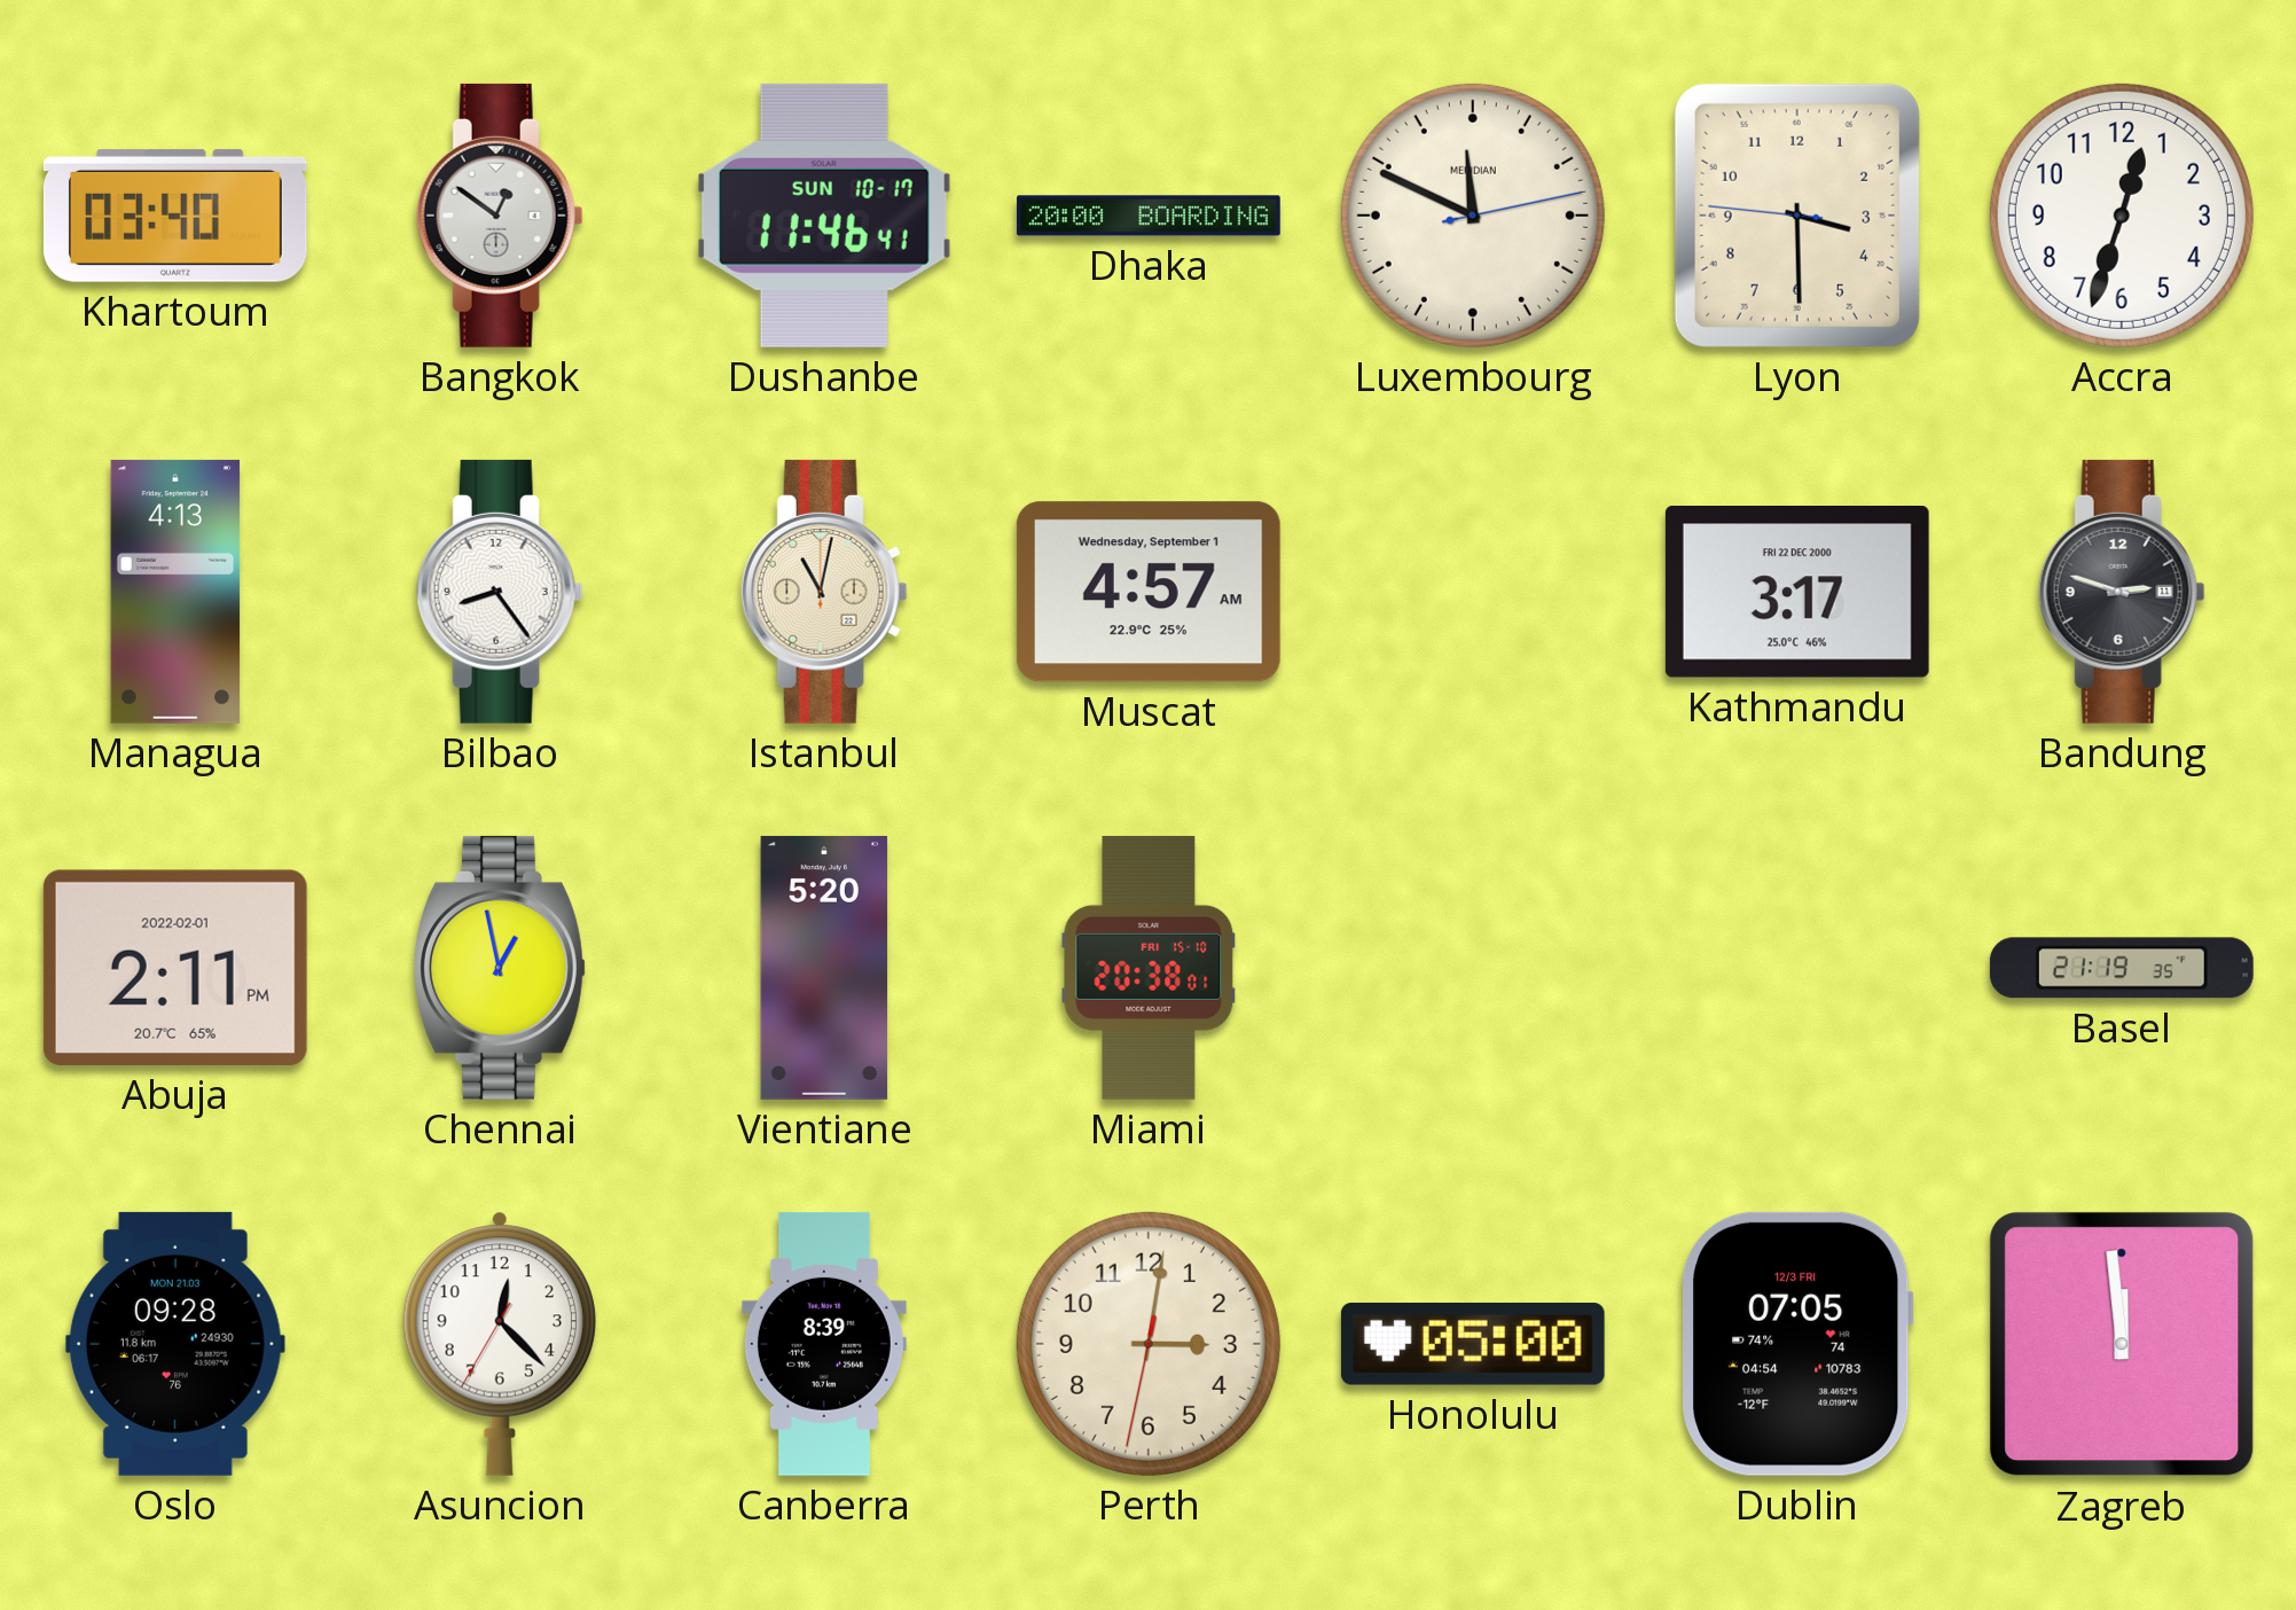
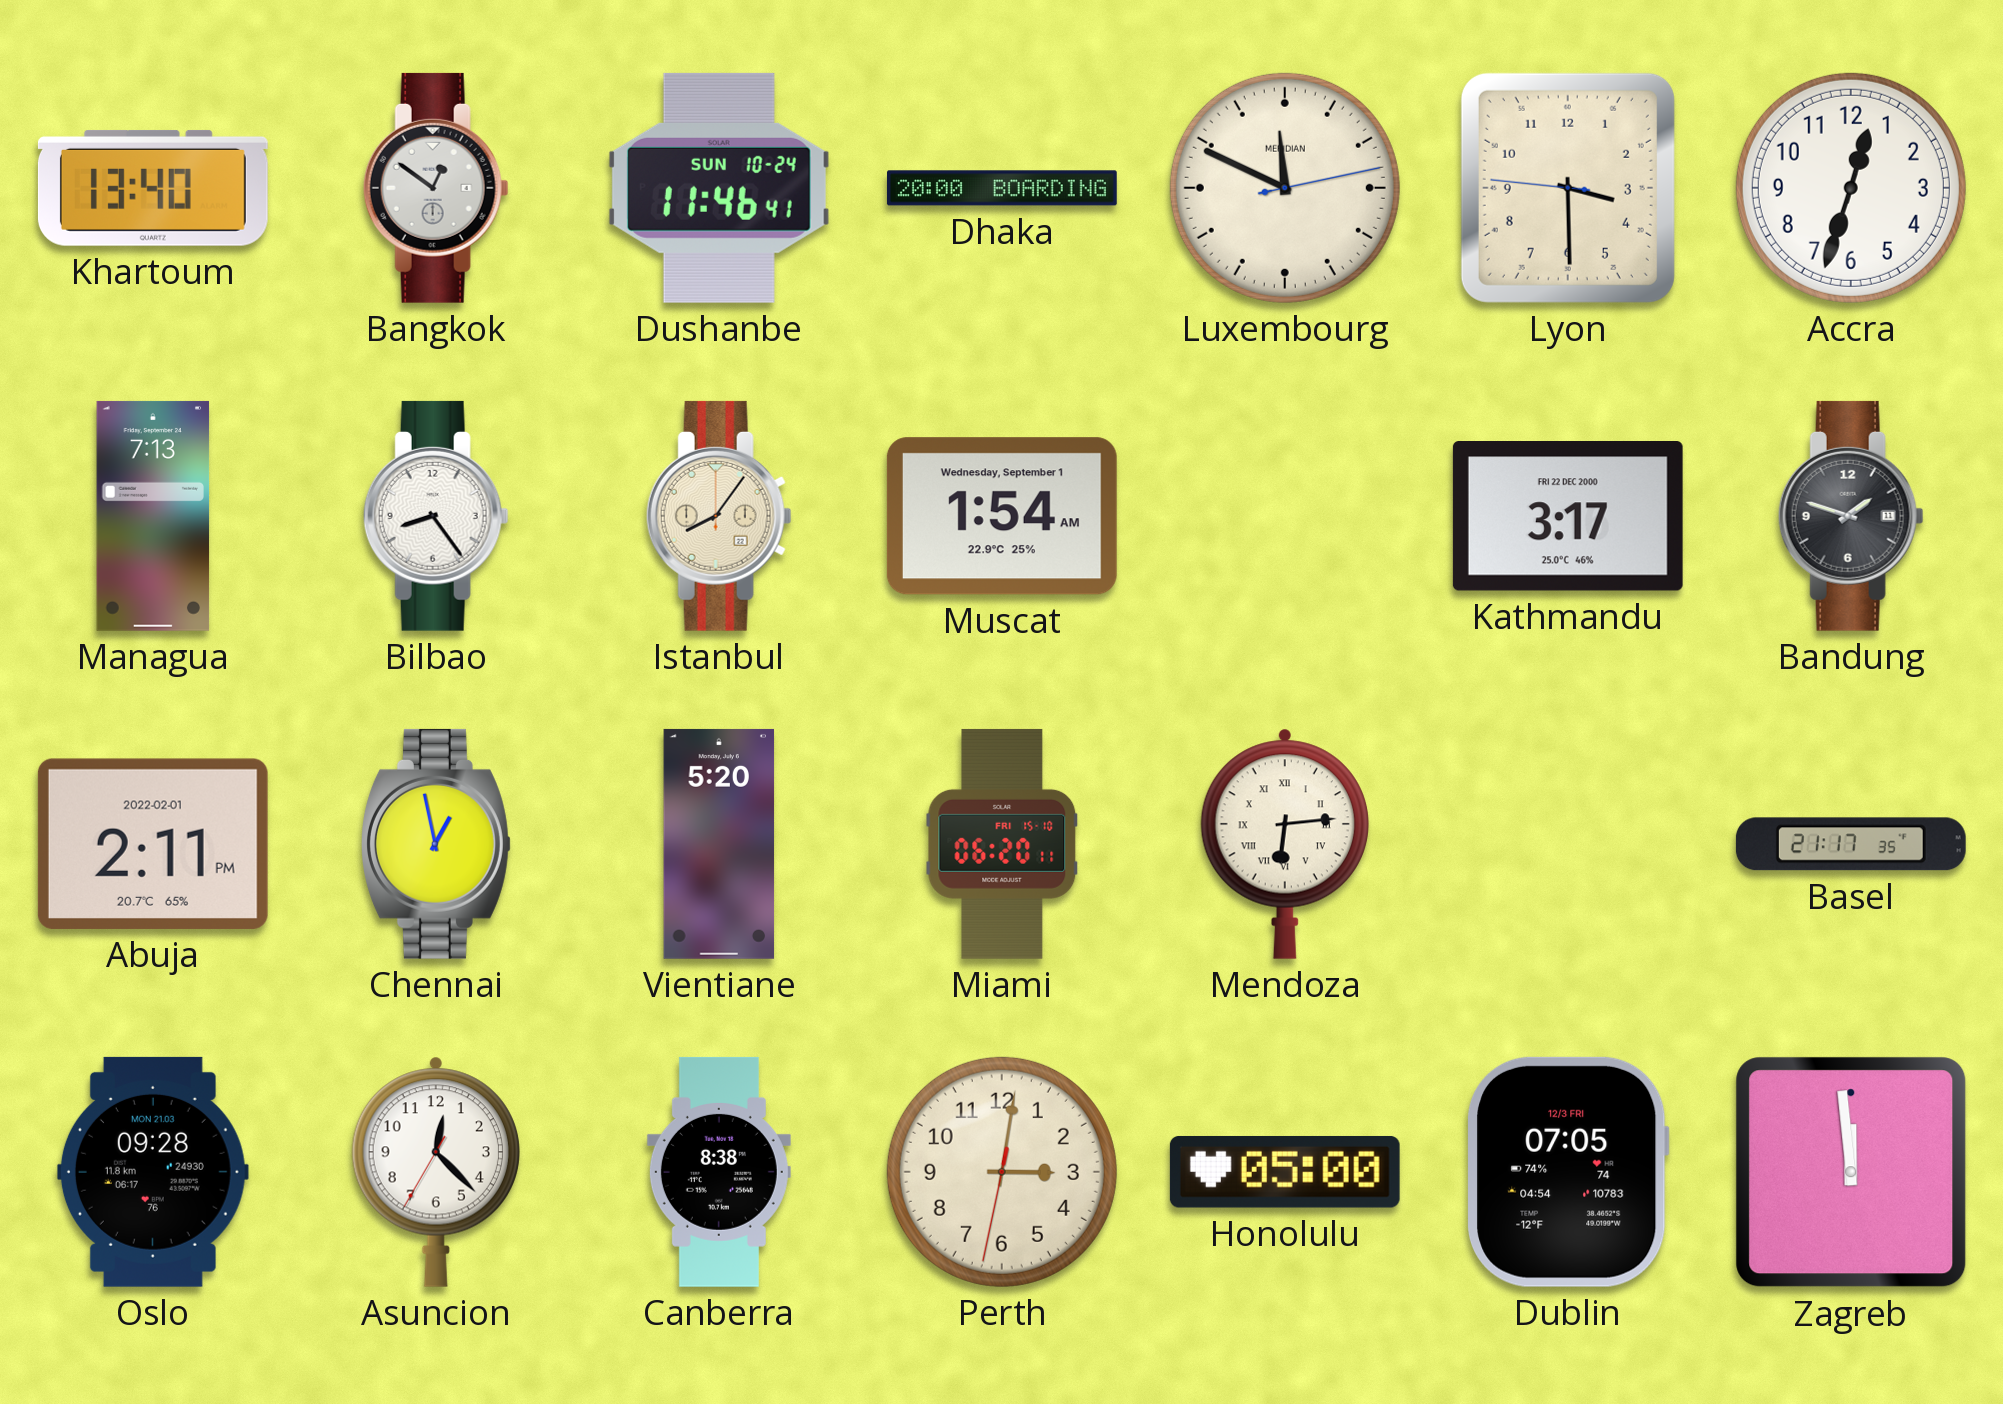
Khartoum: 03:40 -> 13:40 (153, 188)
Dushanbe date: SUN 10-17 -> SUN 10-24 (719, 188)
Managua: 4:13 -> 7:13 (153, 516)
Istanbul: 11:02 -> 8:06 (719, 516)
Muscat: 4:57 -> 1:54 (1002, 516)
Bandung: 2:48 -> 1:48 (1851, 516)
Miami: 20:38 -> 06:20 (1002, 844)
Mendoza: none -> 6:14 (1285, 844)
Basel: 21:19 -> 21:17 (1851, 844)
Canberra: 8:39 -> 8:38 (719, 1172)
